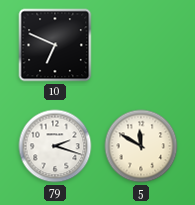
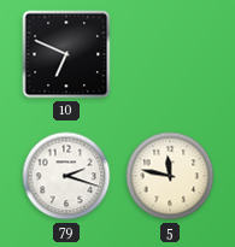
5: 11:50 -> 11:47 (170, 176)
